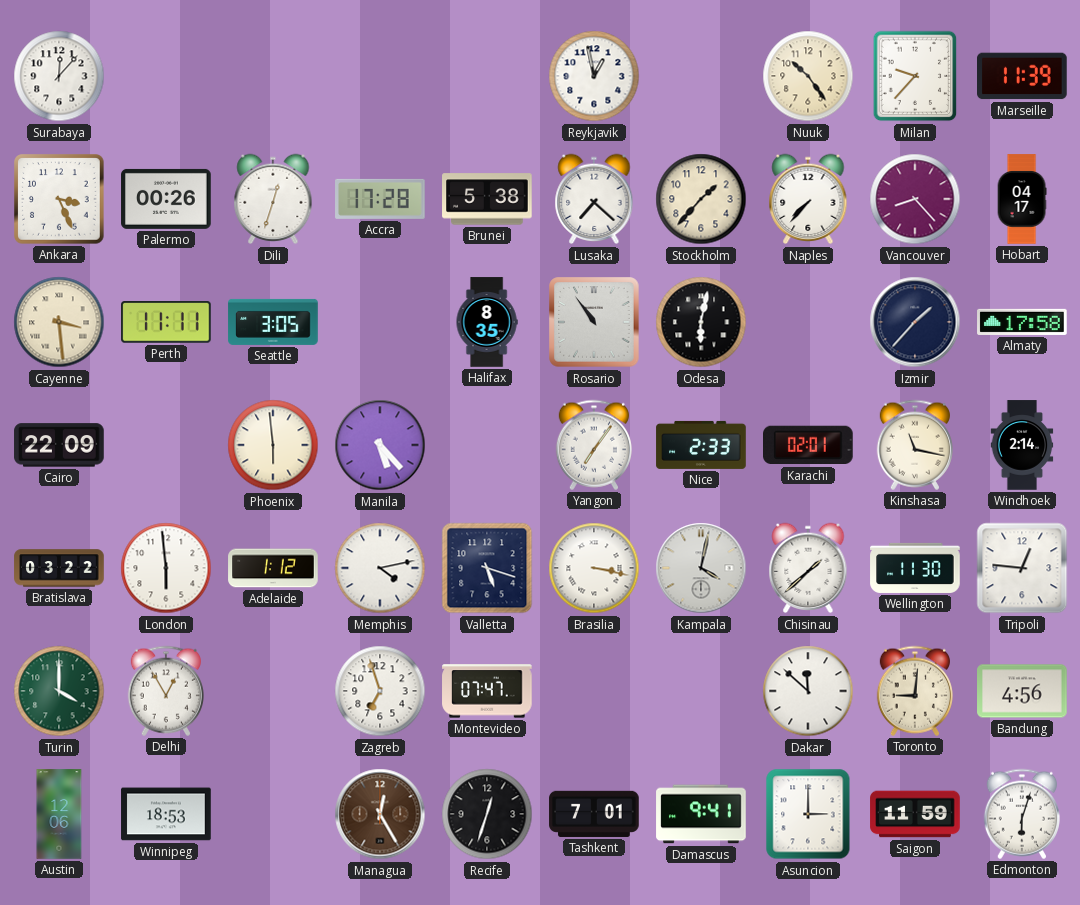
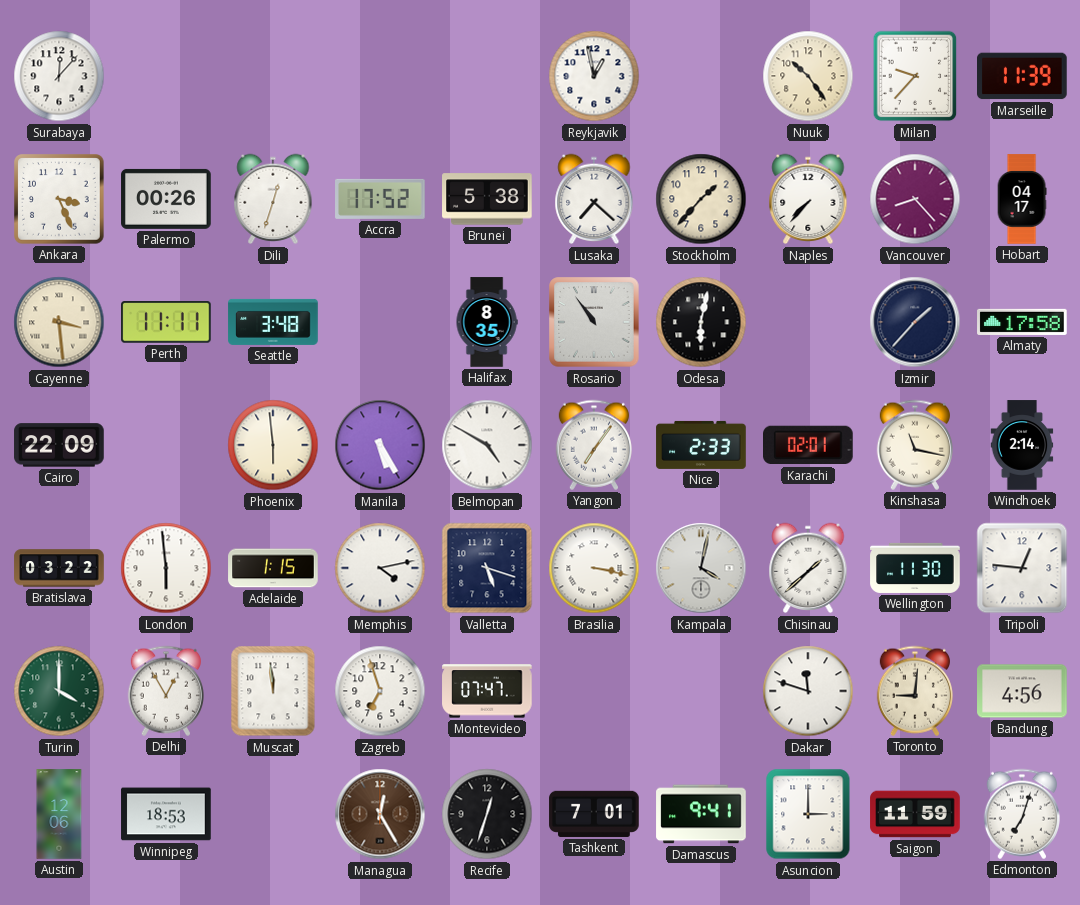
Accra: 17:28 -> 17:52 (380, 199)
Seattle: 3:05 -> 3:48 (273, 322)
Manila: 5:23 -> 5:25 (380, 445)
Belmopan: none -> 4:50 (487, 445)
Adelaide: 1:12 -> 1:15 (273, 568)
Muscat: none -> 11:59 (273, 691)
Dakar: 11:52 -> 11:48 (808, 691)
Edmonton: 6:03 -> 7:03 (1022, 814)
